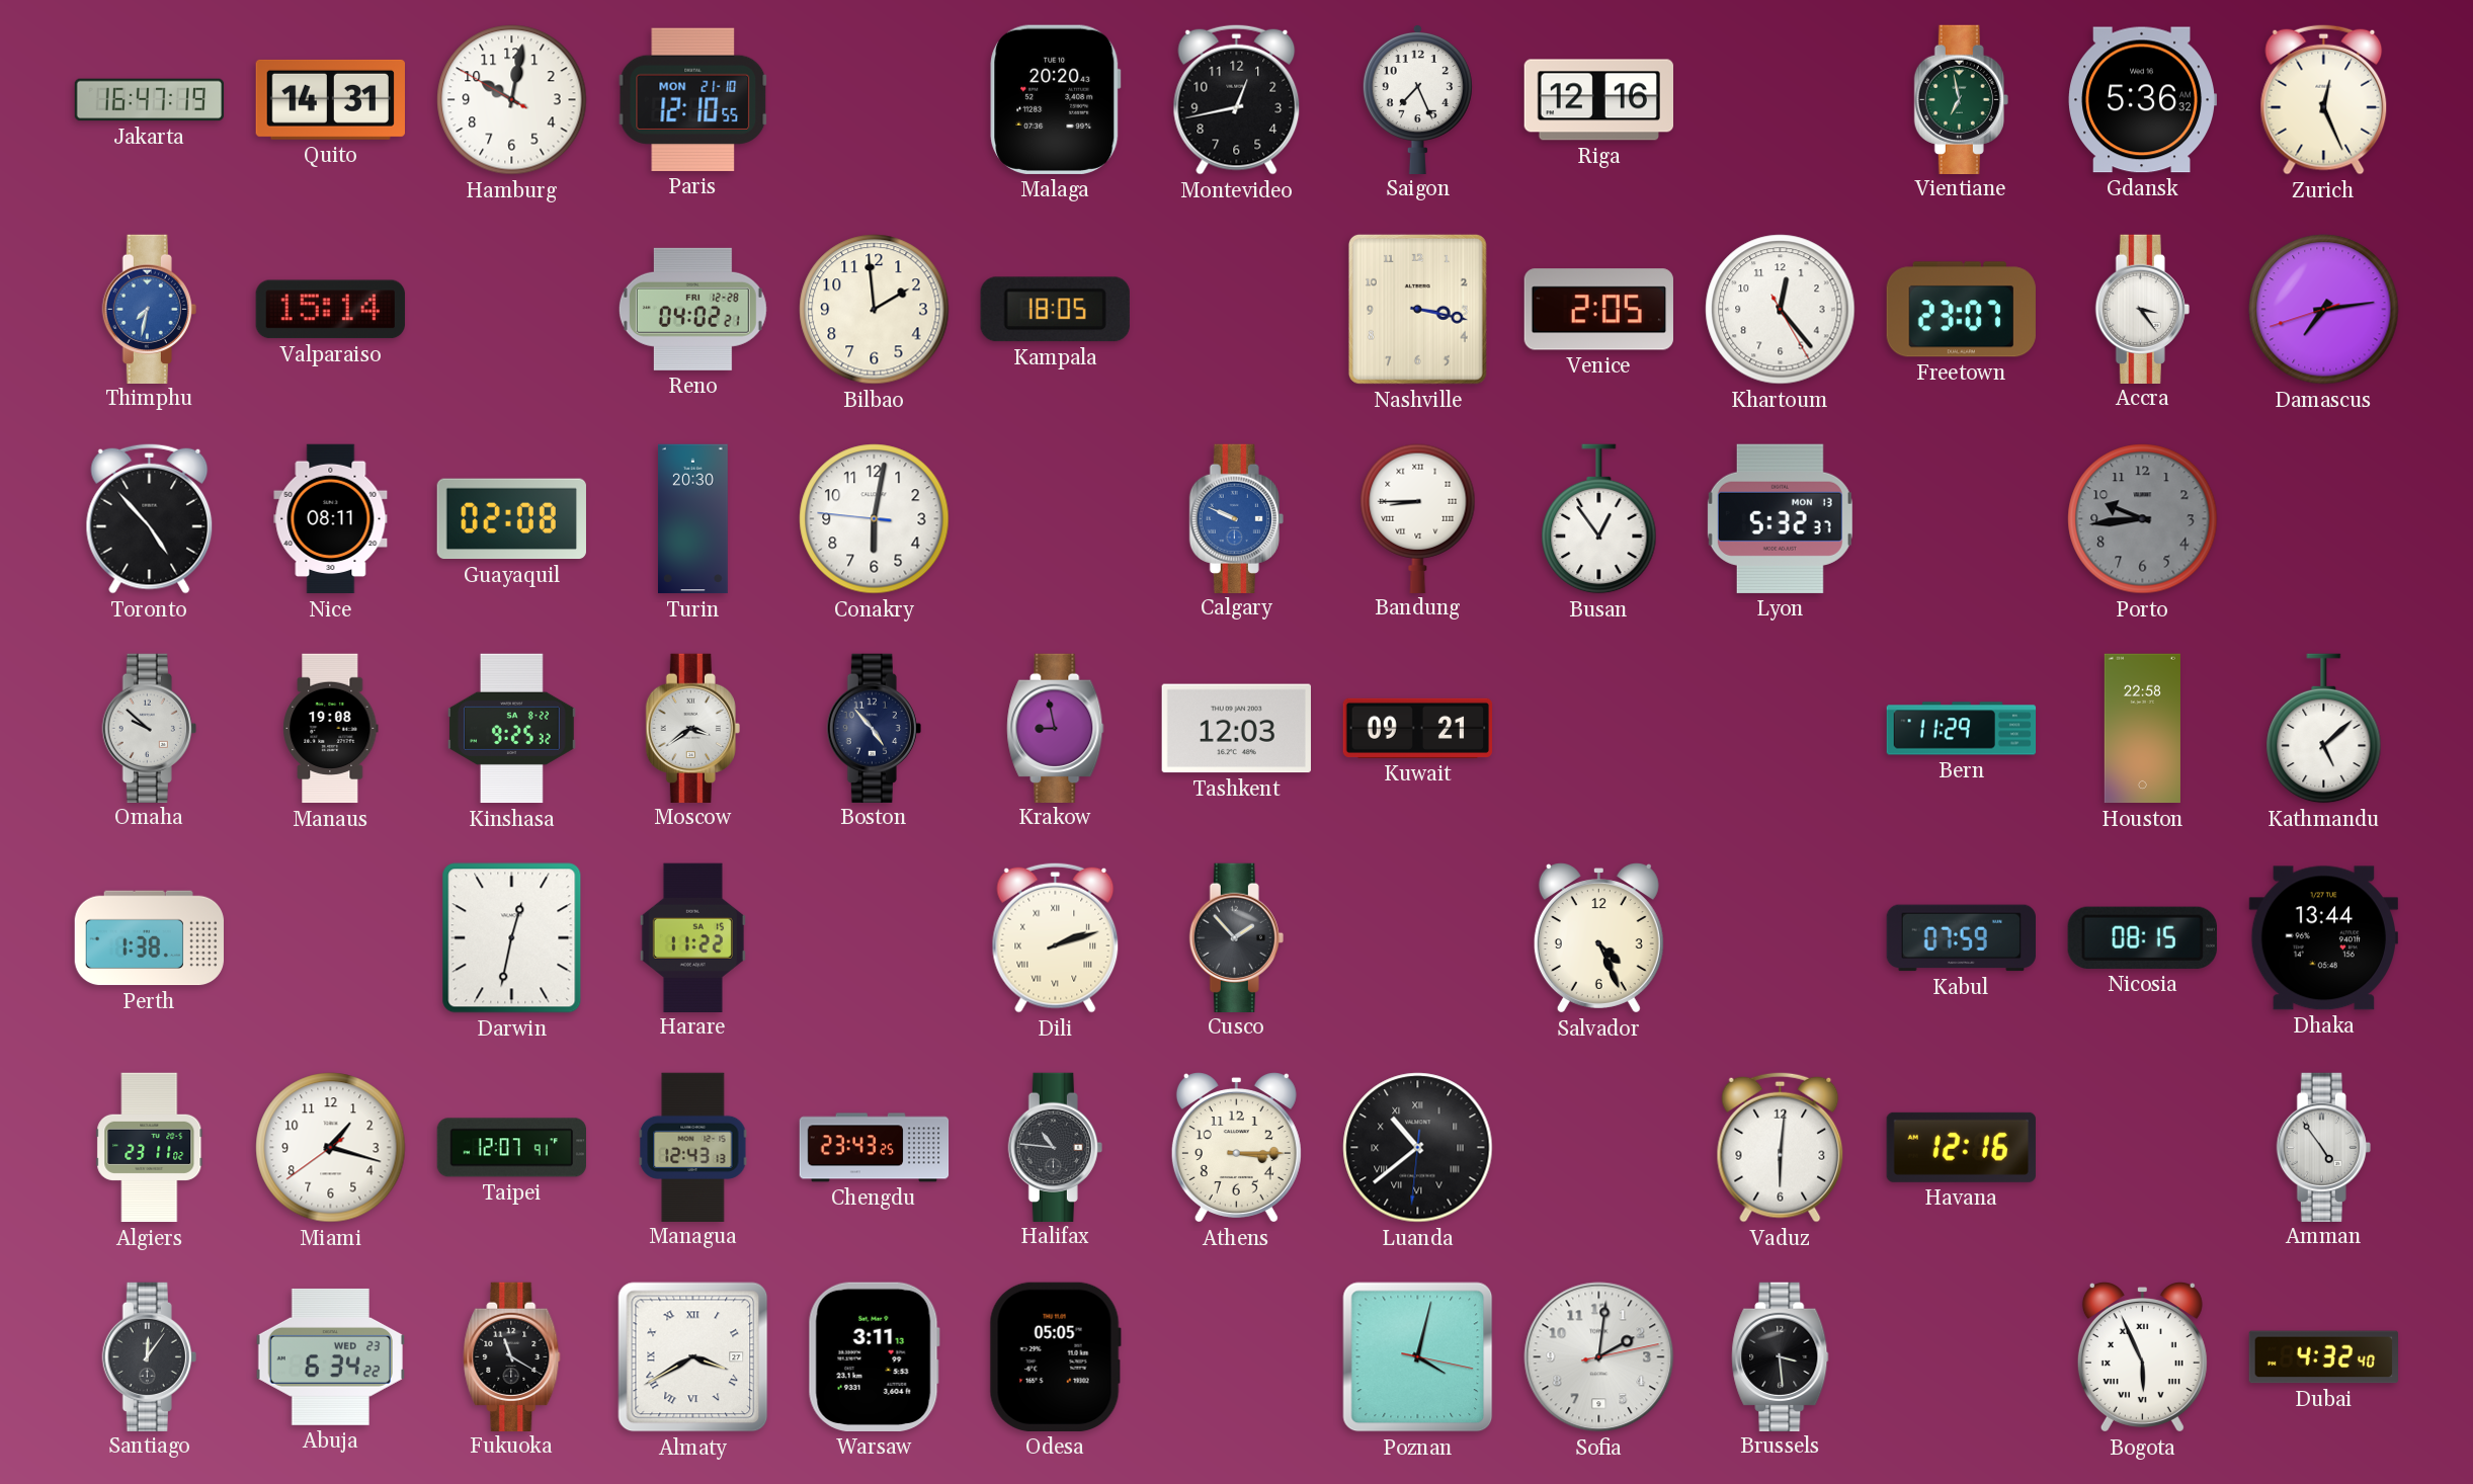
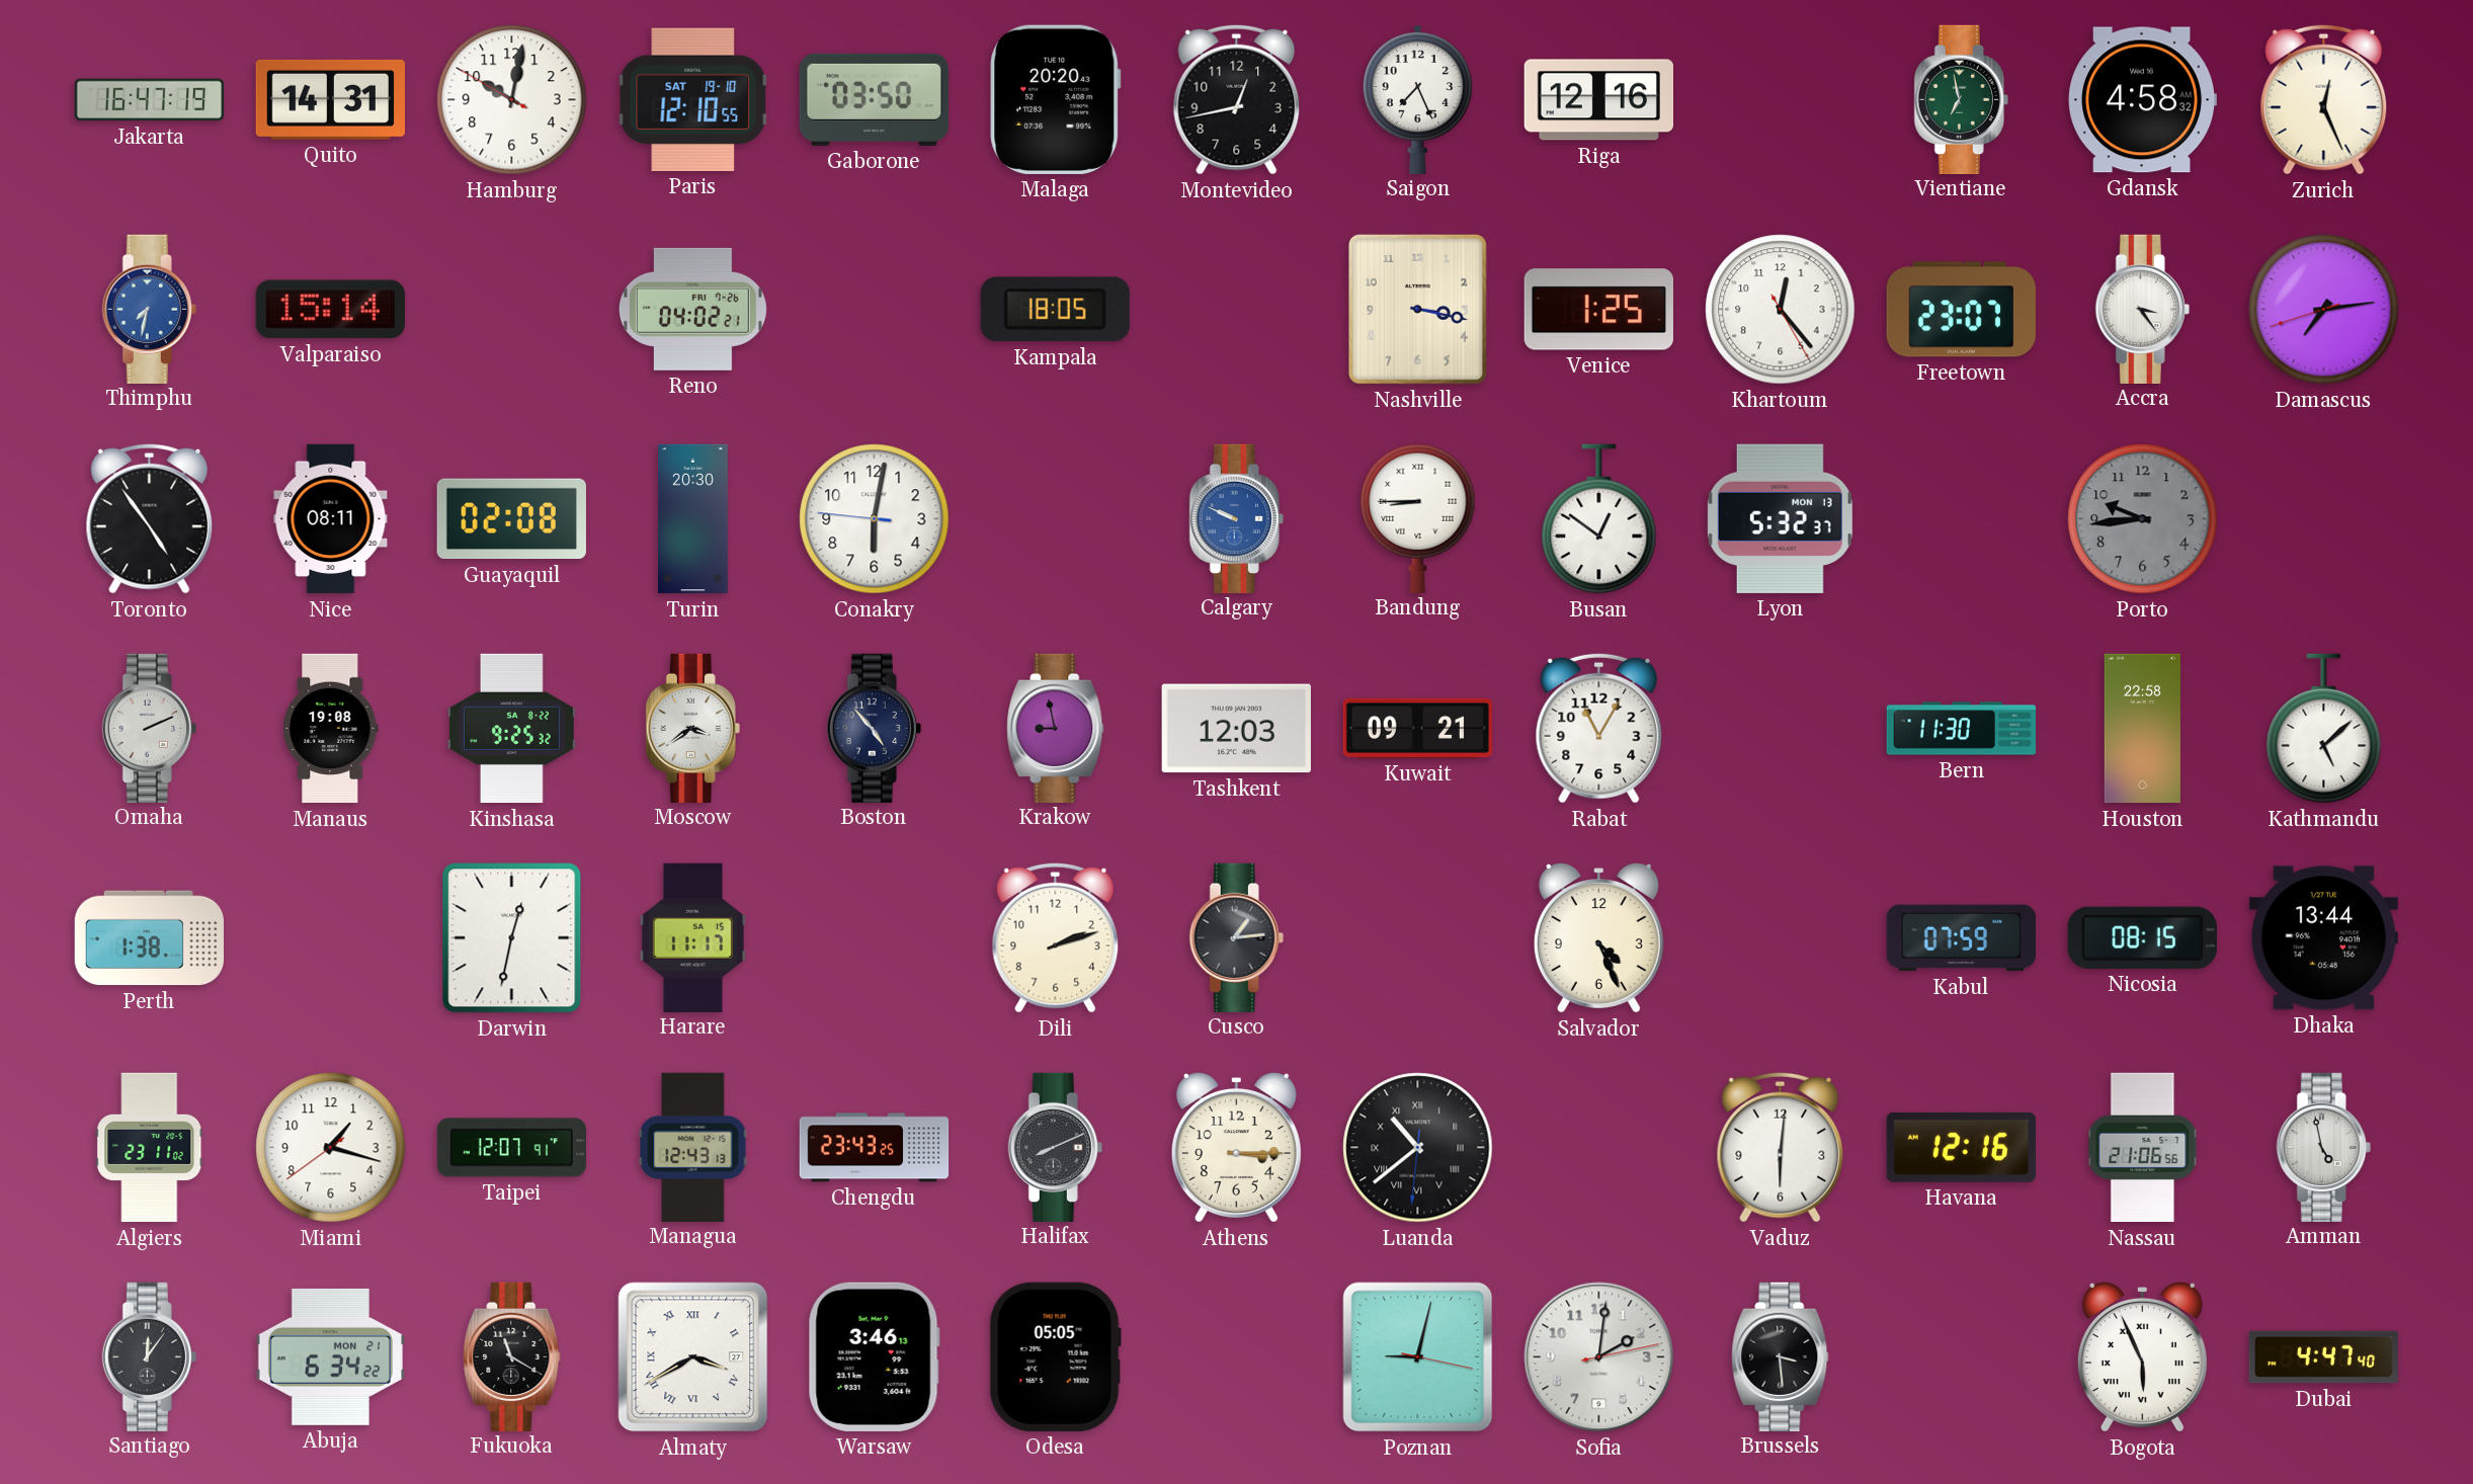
Paris date: MON 21-10 -> SAT 19-10 (693, 99)
Gaborone: none -> 03:50 (874, 99)
Gdansk: 5:36 -> 4:58 (2142, 100)
Reno date: FRI 12-28 -> FRI 7-26 (692, 309)
Bilbao: 1:59 -> none (875, 310)
Venice: 2:05 -> 1:25 (1598, 310)
Toronto: 4:53 -> 4:54 (150, 518)
Busan: 12:54 -> 12:51 (1599, 519)
Omaha: 9:52 -> 2:11 (149, 728)
Rabat: none -> 11:05 (1599, 728)
Bern: 11:29 -> 11:30 (1962, 729)
Harare: 11:22 -> 11:17 (692, 937)
Dili numerals: Roman -> Arabic (1056, 937)
Cusco: 1:53 -> 1:14 (1236, 937)
Halifax: 10:46 -> 8:11 (1055, 1147)
Nassau: none -> 21:06 (2143, 1148)
Amman: 4:54 -> 4:58 (2323, 1147)
Abuja date: WED 23 -> MON 21 (330, 1356)
Warsaw: 3:11 -> 3:46 (874, 1356)
Poznan: 4:02 -> 9:02 (1418, 1357)
Dubai: 4:32 -> 4:47 (2324, 1357)
